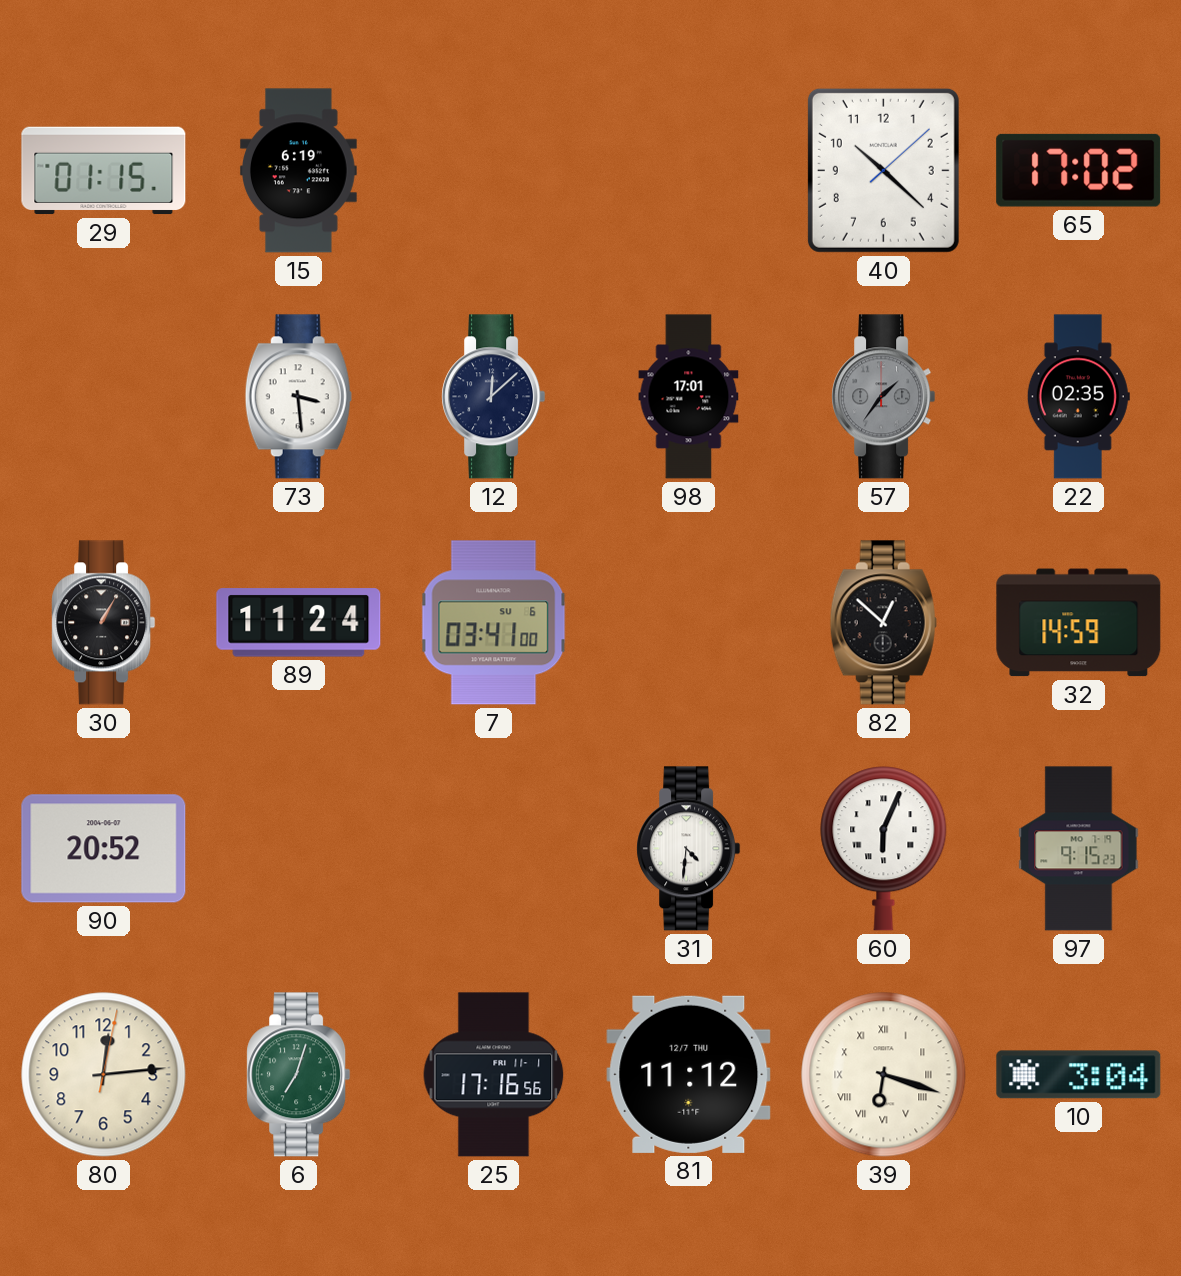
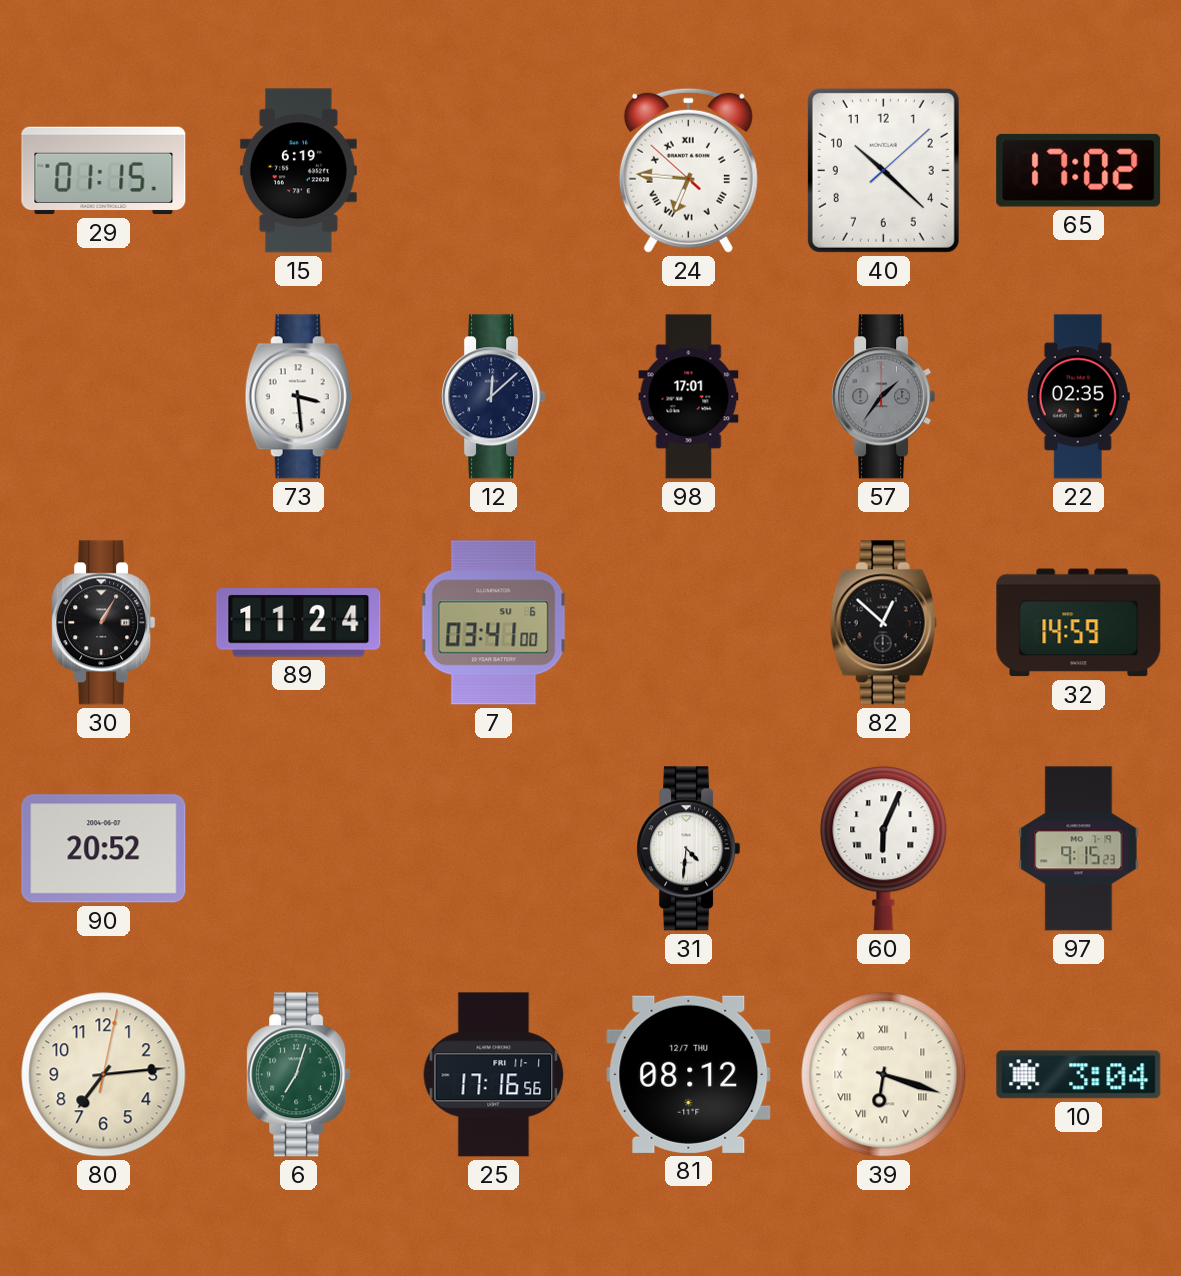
24: none -> 6:45 (688, 170)
80: 12:14 -> 7:14 (104, 1075)
81: 11:12 -> 08:12 (689, 1074)
